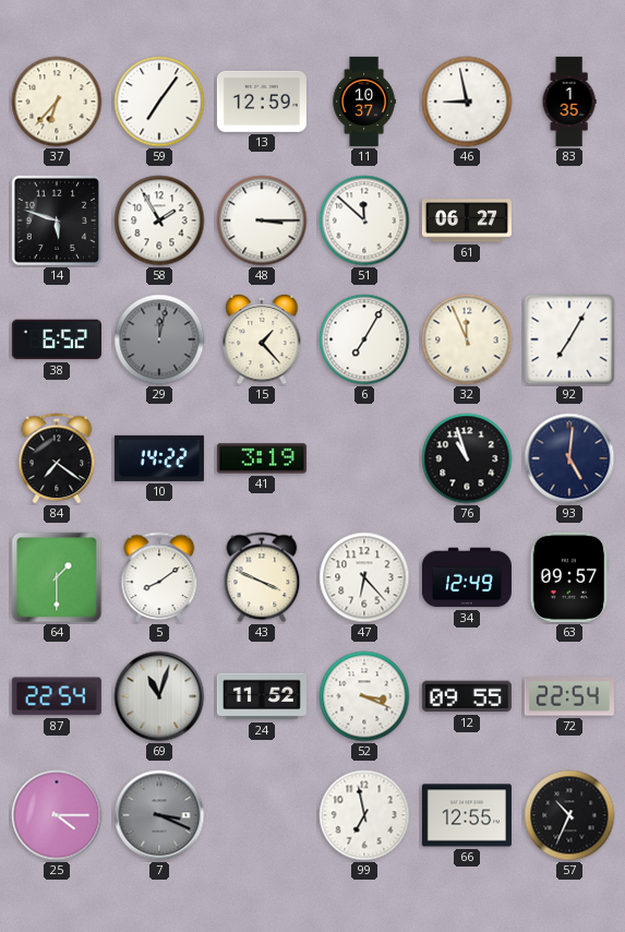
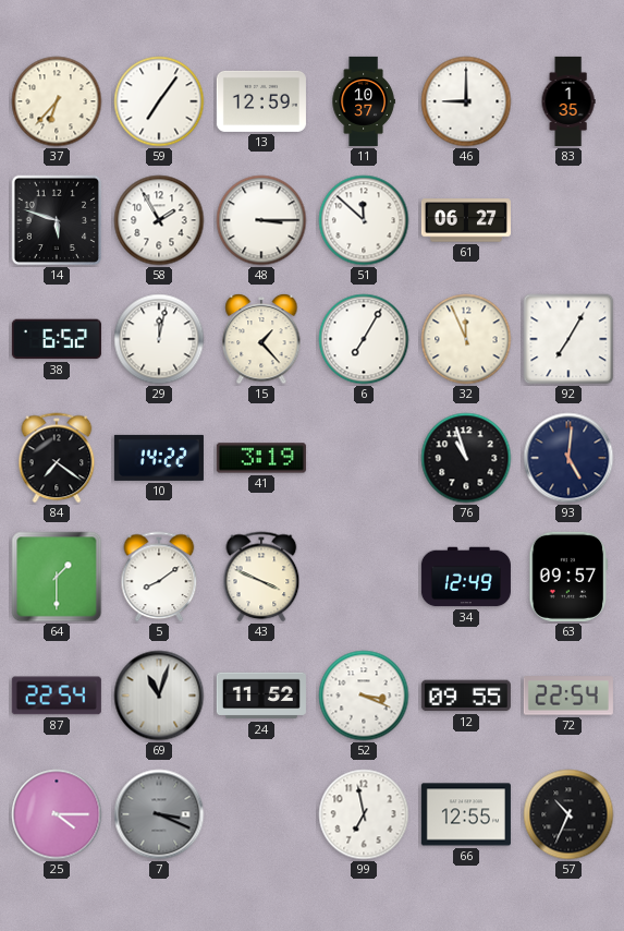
46: 8:58 -> 9:00 (466, 101)
29 dial: grey -> white (159, 339)
47: 6:23 -> none (364, 577)
